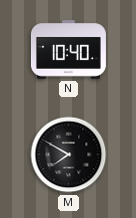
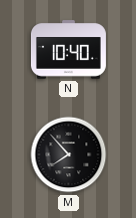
M: 7:50 -> 7:53 (69, 155)
